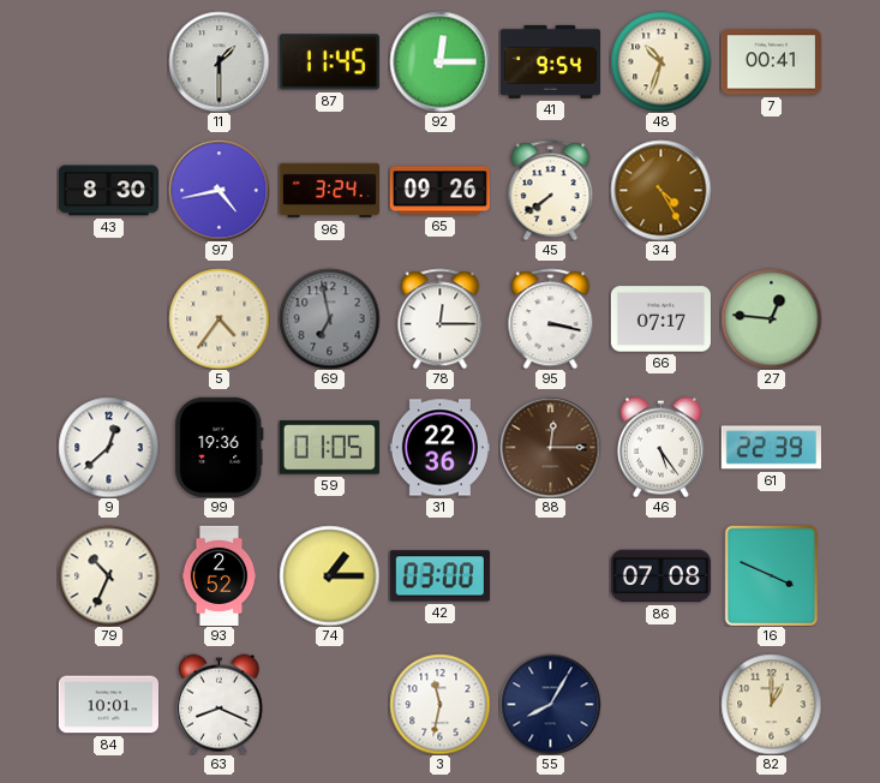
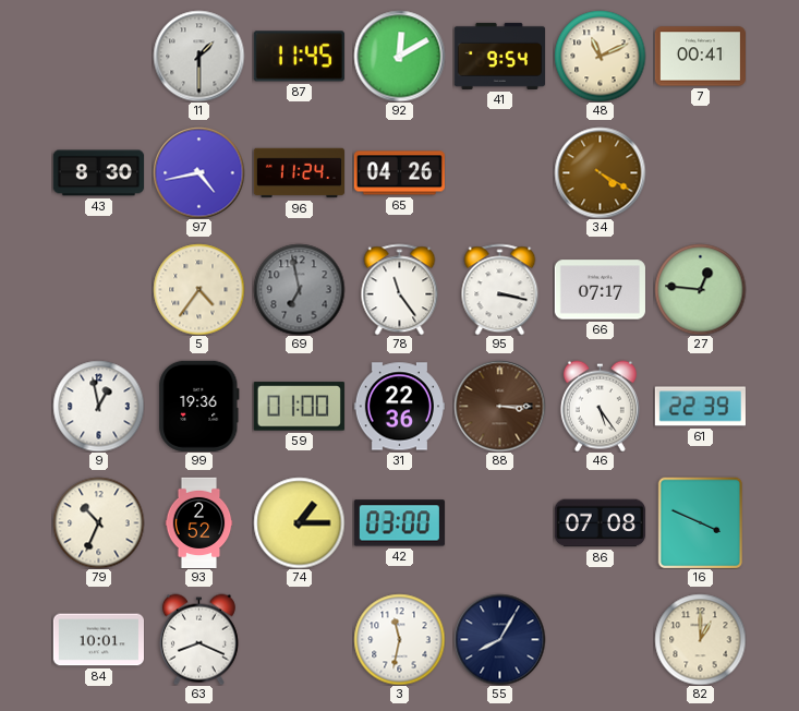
92: 12:15 -> 12:10 (399, 56)
48: 10:33 -> 11:11 (600, 56)
96: 3:24 -> 11:24 (299, 173)
65: 09:26 -> 04:26 (399, 173)
45: 7:39 -> none (551, 190)
34: 4:25 -> 4:20 (600, 172)
78: 12:15 -> 11:24 (400, 289)
9: 12:38 -> 12:58 (98, 406)
59: 01:05 -> 01:00 (299, 407)
88: 12:15 -> 3:15 (499, 406)
